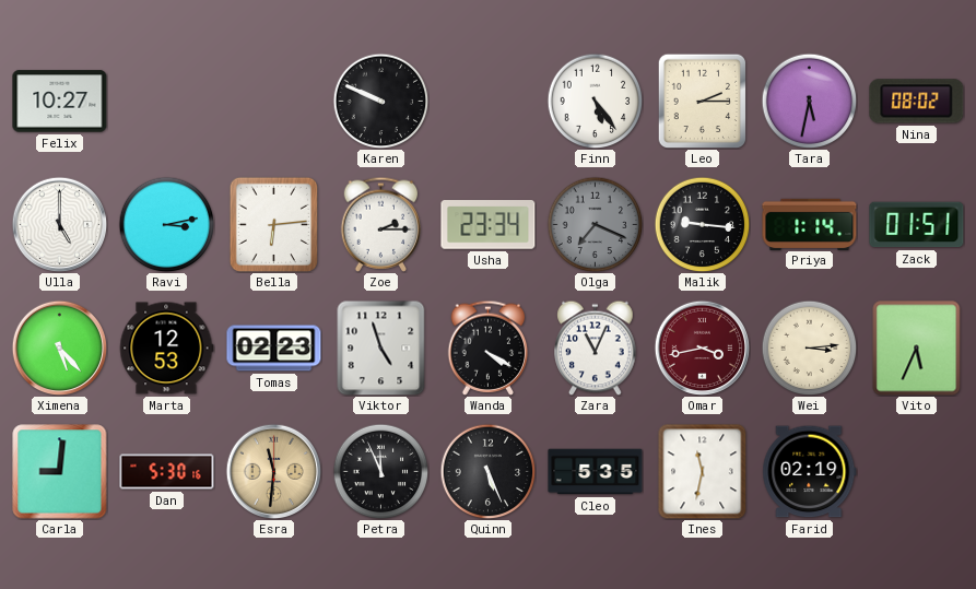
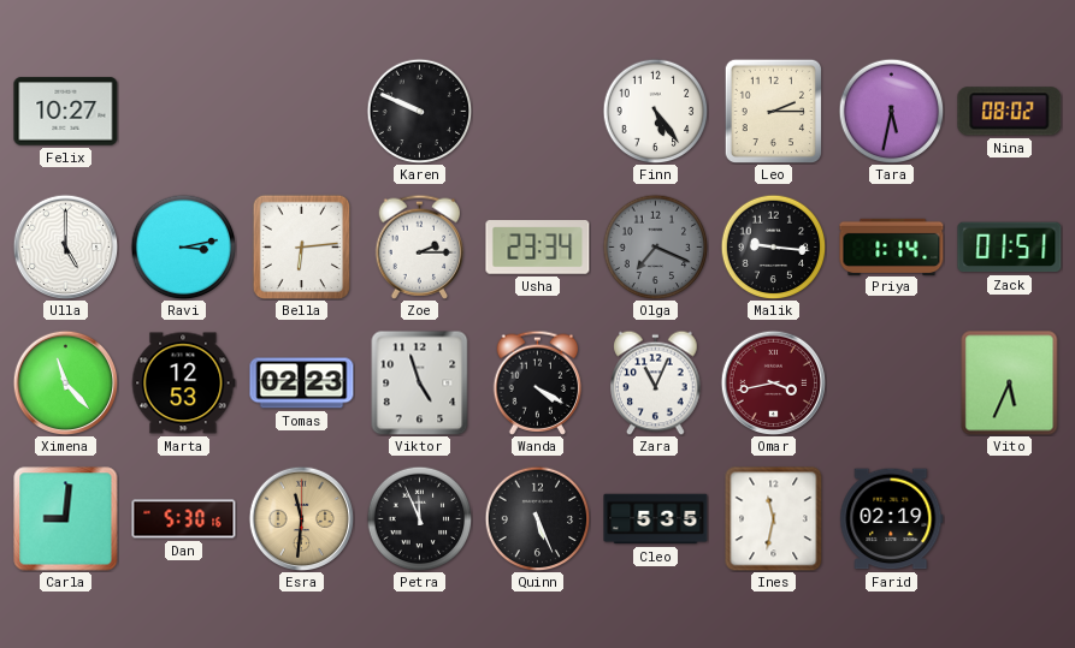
Ximena: 5:23 -> 11:23 (65, 382)
Wei: 3:14 -> none (809, 347)
